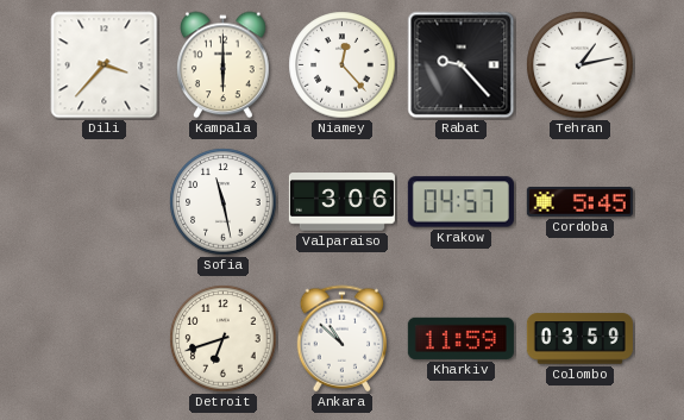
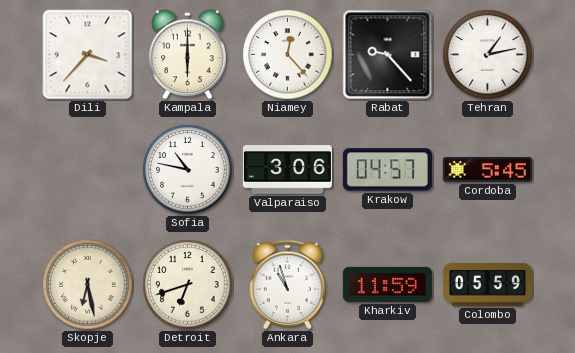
Sofia: 11:28 -> 10:47 (188, 170)
Skopje: none -> 6:28 (88, 285)
Ankara: 10:52 -> 10:57 (288, 285)
Colombo: 03:59 -> 05:59 (487, 285)
